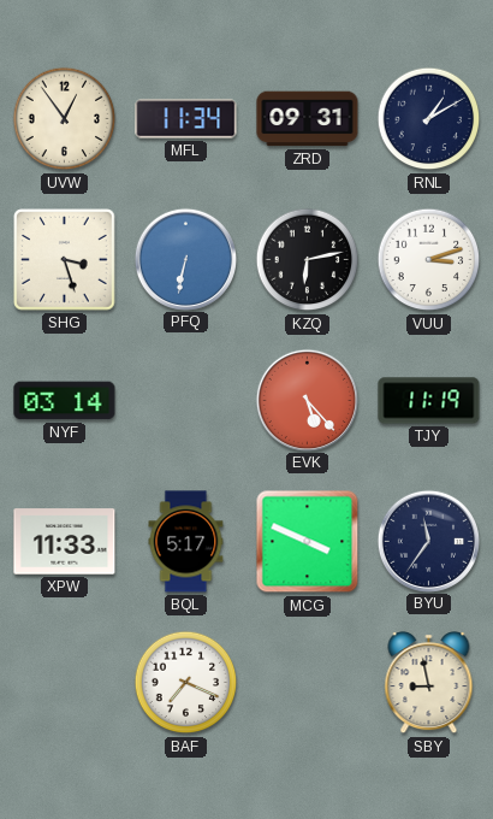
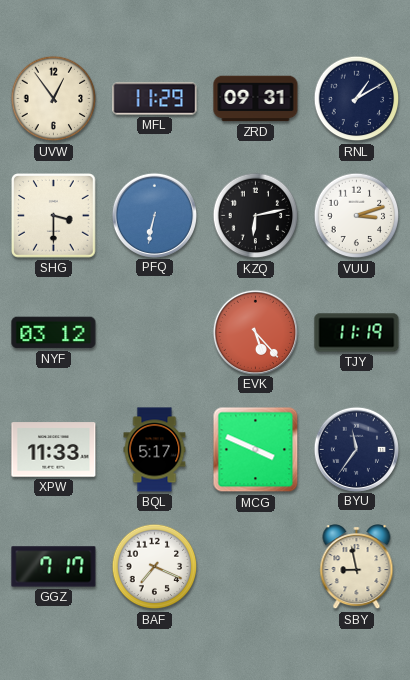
MFL: 11:34 -> 11:29 (155, 99)
SHG: 3:27 -> 3:30 (54, 216)
NYF: 03:14 -> 03:12 (54, 333)
GGZ: none -> 7:17 (54, 567)
